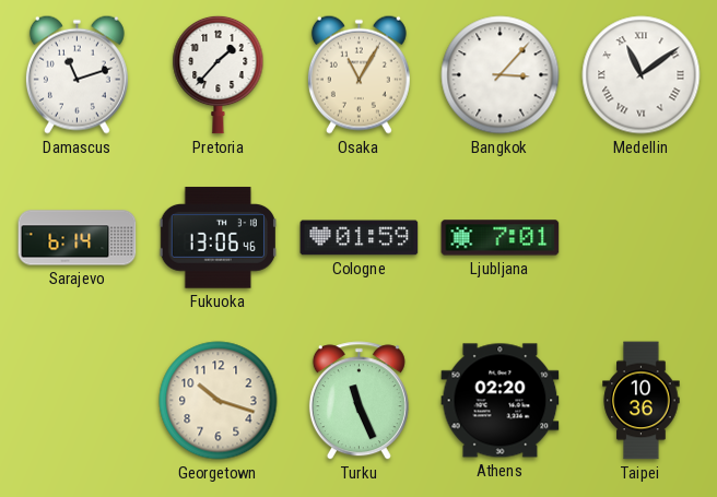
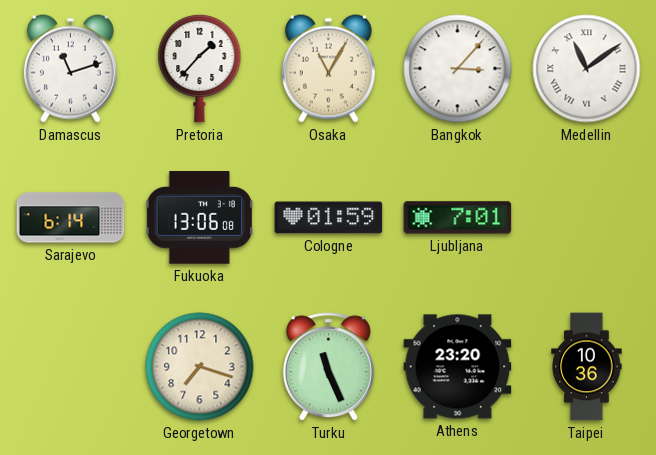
Fukuoka: 13:06:46 -> 13:06:08 (199, 218)
Georgetown: 10:18 -> 7:18 (200, 367)
Athens: 02:20 -> 23:20 (458, 367)
